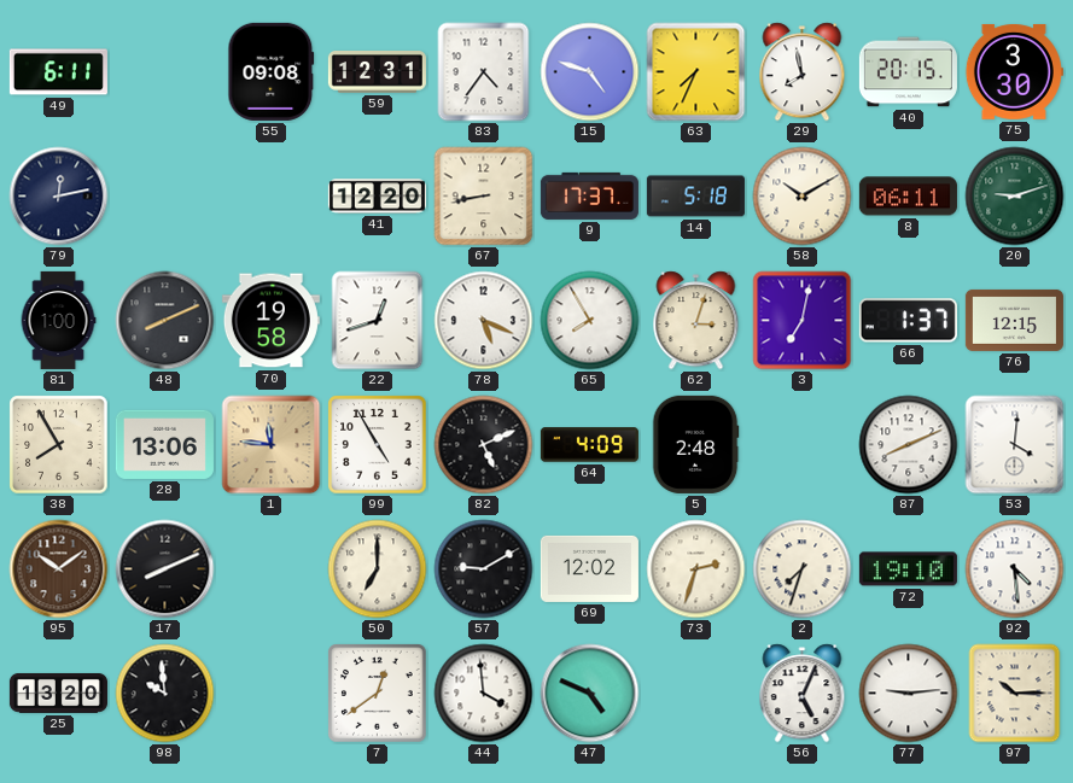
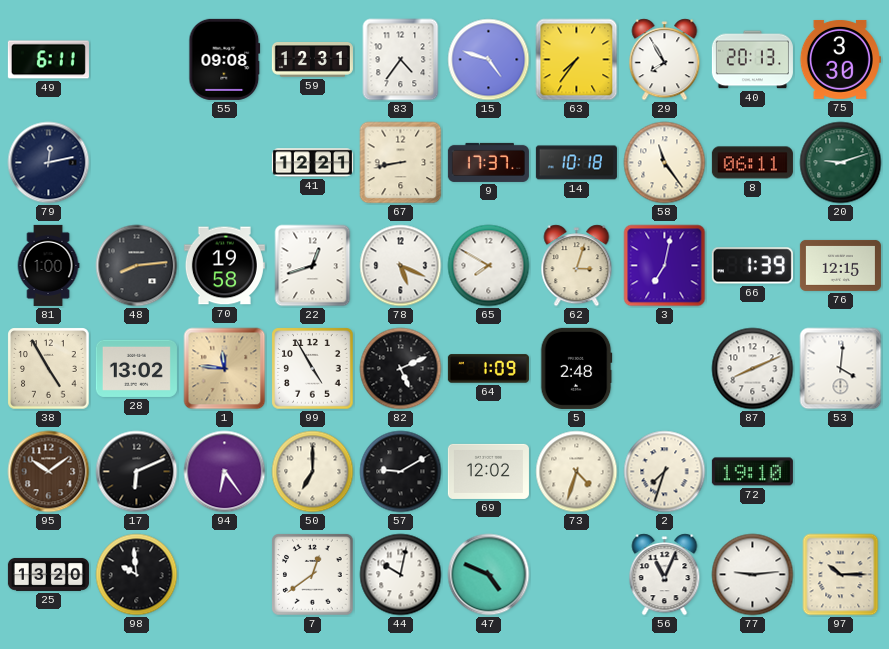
63: 7:34 -> 7:36 (577, 60)
29: 7:58 -> 7:55 (665, 60)
40: 20:15 -> 20:13 (752, 60)
41: 12:20 -> 12:21 (312, 163)
14: 5:18 -> 10:18 (576, 163)
58: 10:10 -> 11:24 (665, 163)
48: 8:11 -> 8:14 (137, 266)
65: 7:55 -> 7:50 (489, 266)
66: 1:37 -> 1:39 (752, 266)
38: 7:55 -> 4:55 (49, 369)
28: 13:06 -> 13:02 (136, 368)
64: 4:09 -> 1:09 (488, 369)
17: 8:11 -> 6:11 (137, 472)
94: none -> 6:24 (225, 472)
73: 2:33 -> 4:33 (577, 472)
92: 4:29 -> none (1015, 569)
44: 3:59 -> 10:02 (401, 575)
56: 5:04 -> 11:04 (665, 575)
